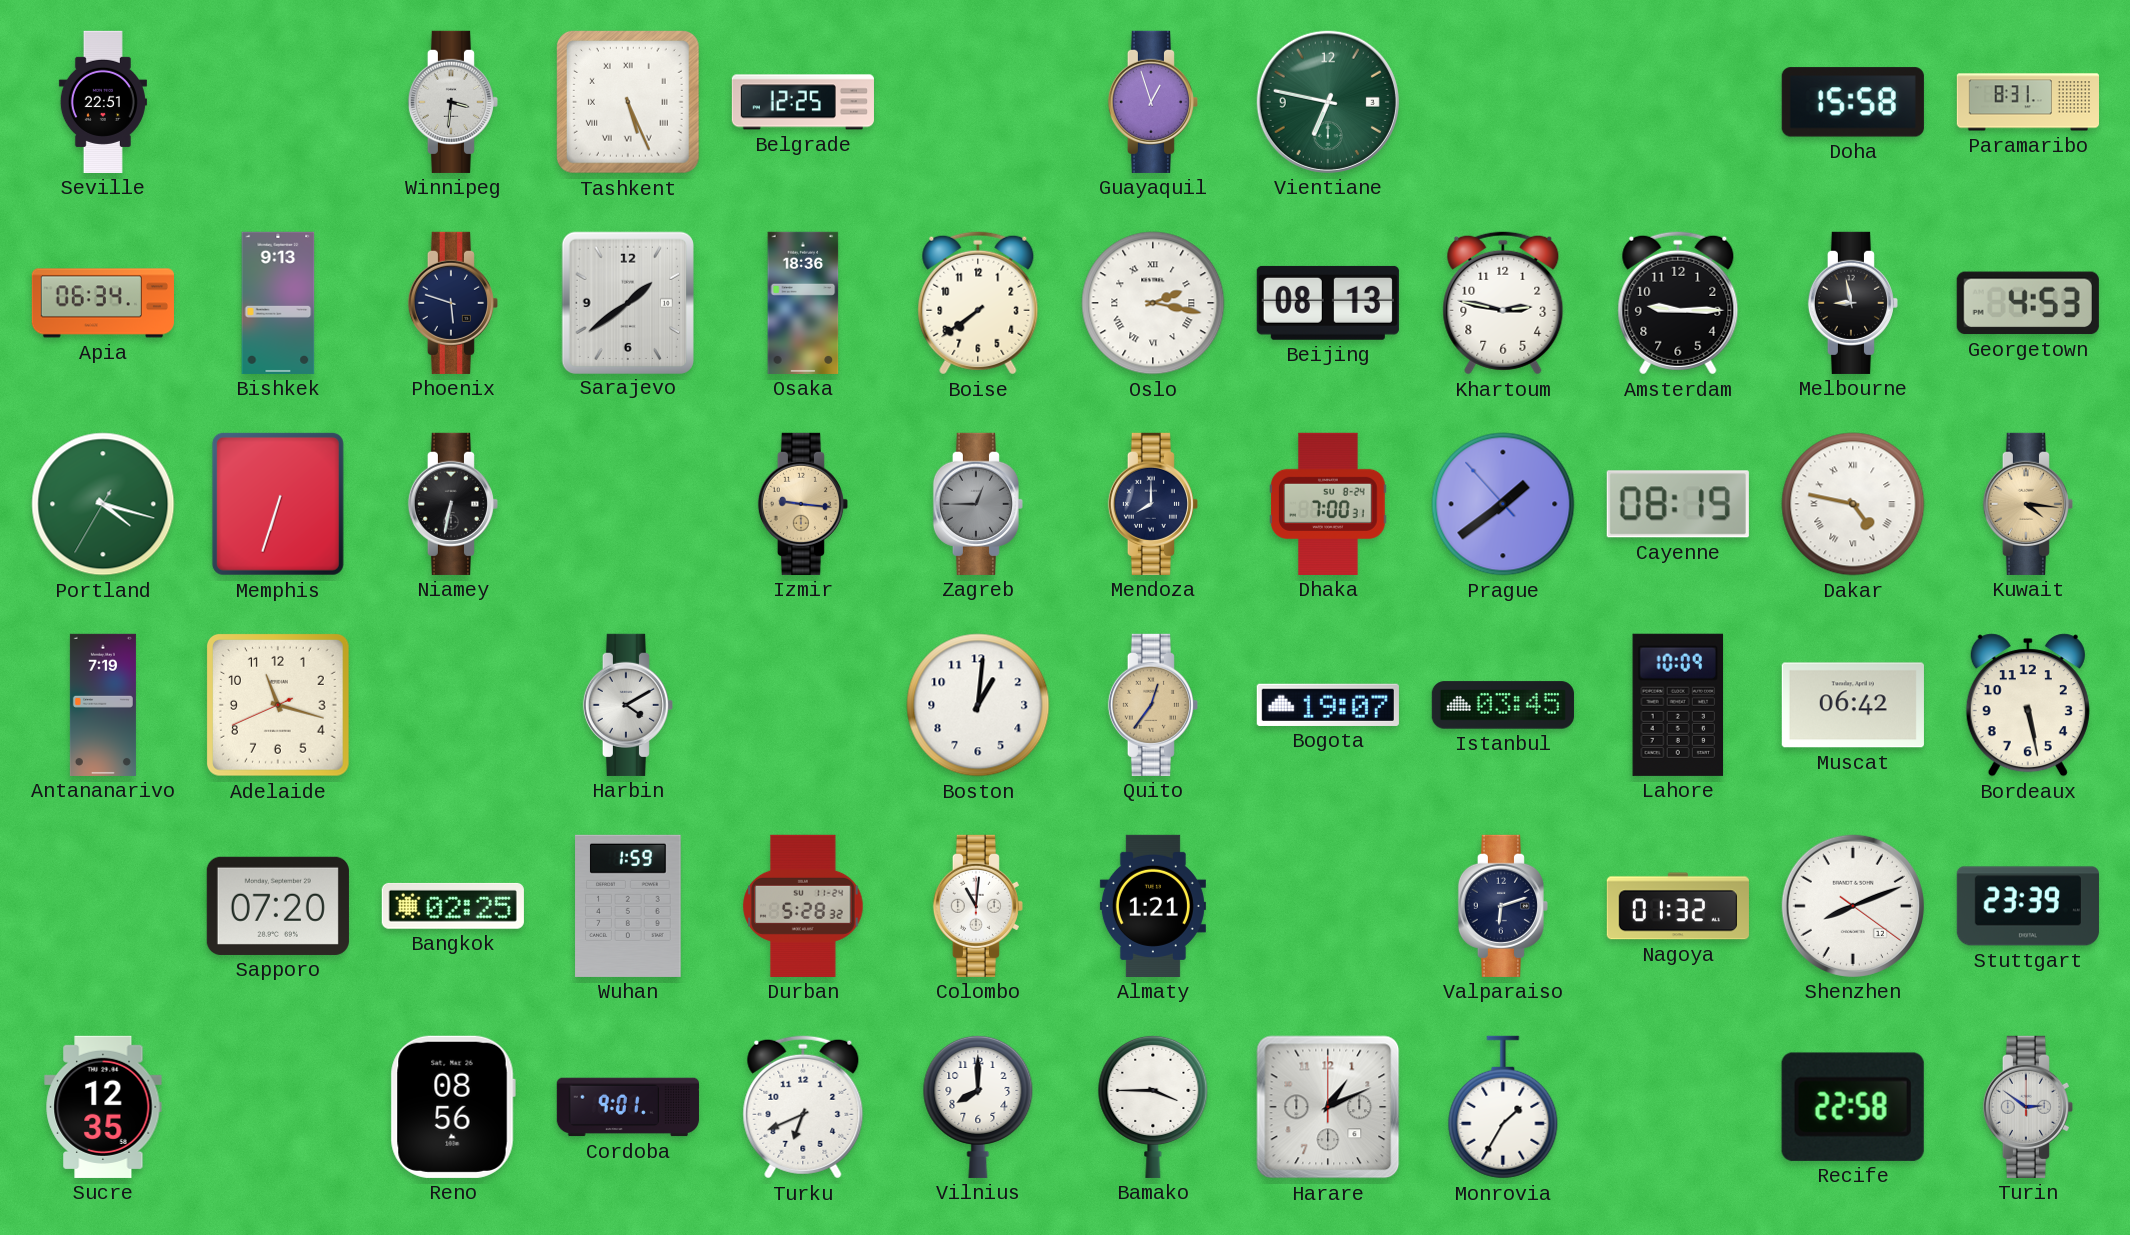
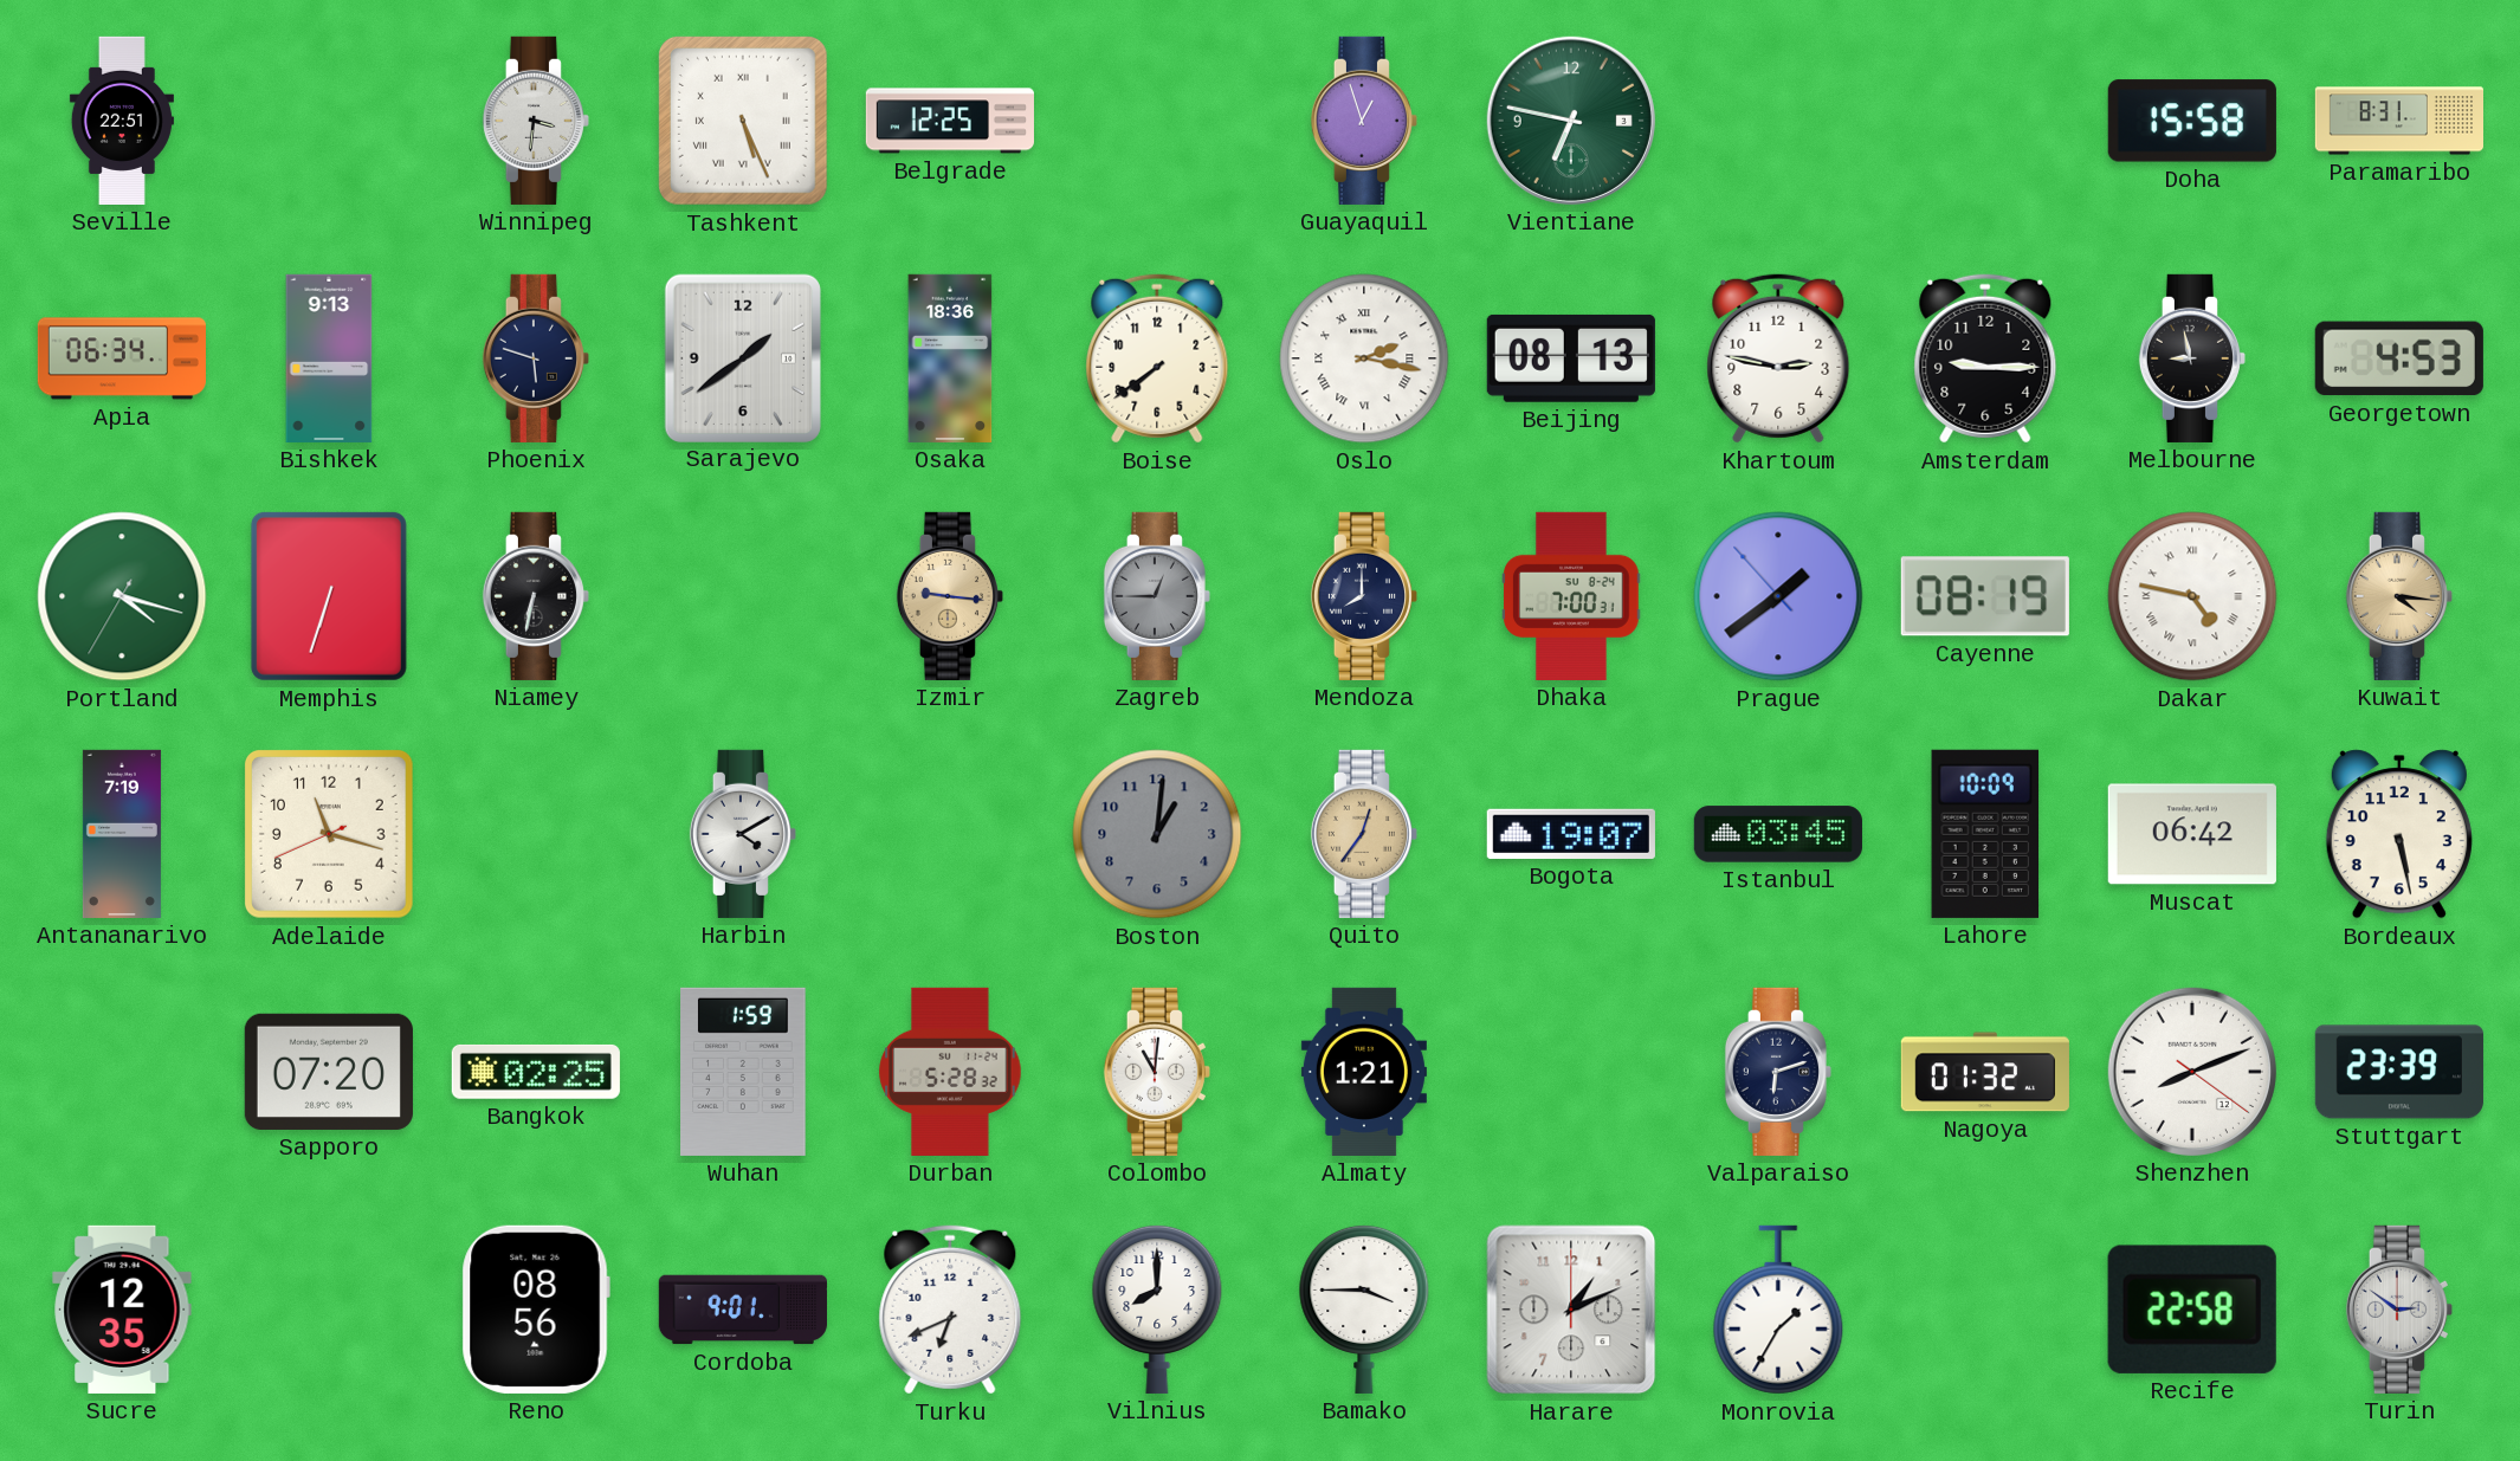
Boston dial: white -> grey (1157, 834)
